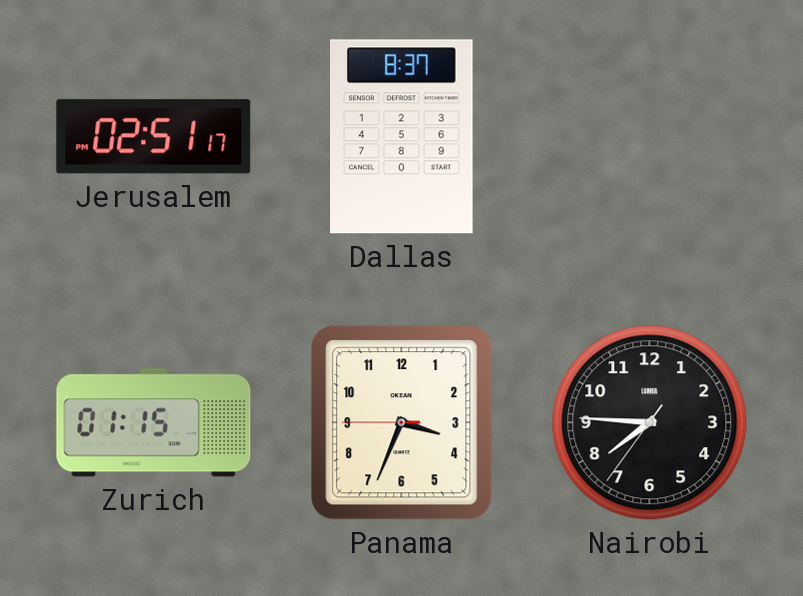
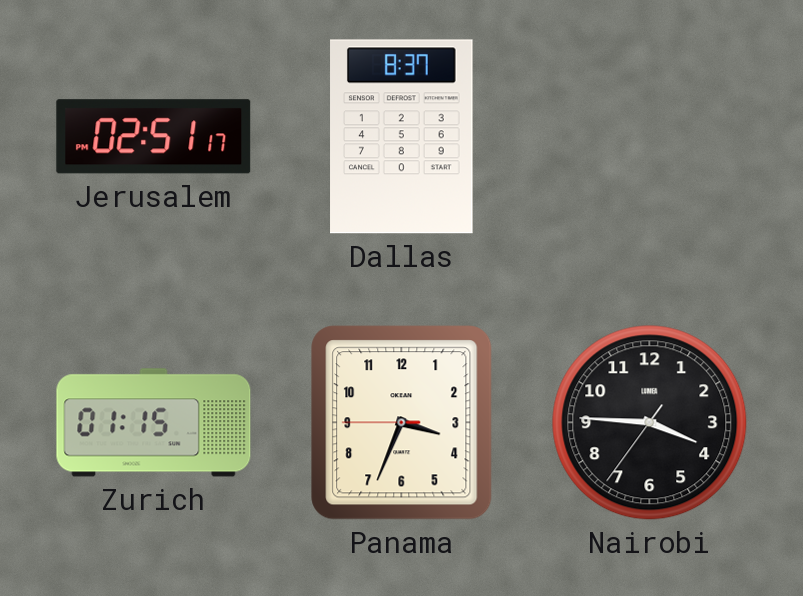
Nairobi: 7:45 -> 3:45 (650, 423)
